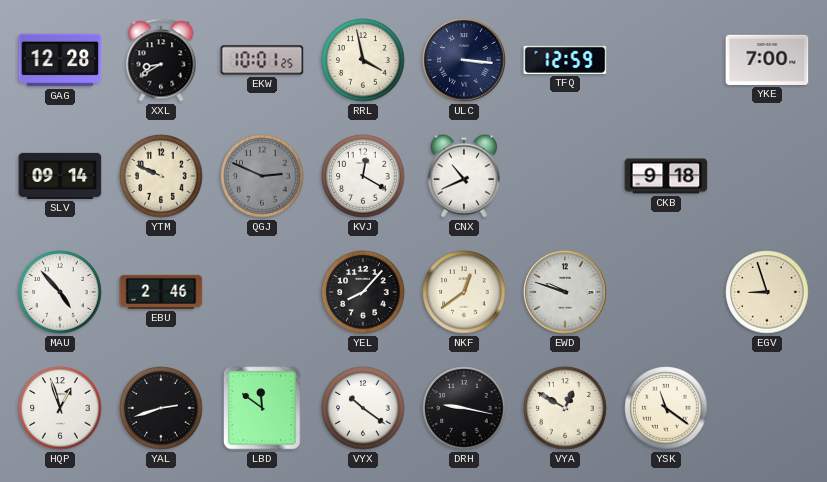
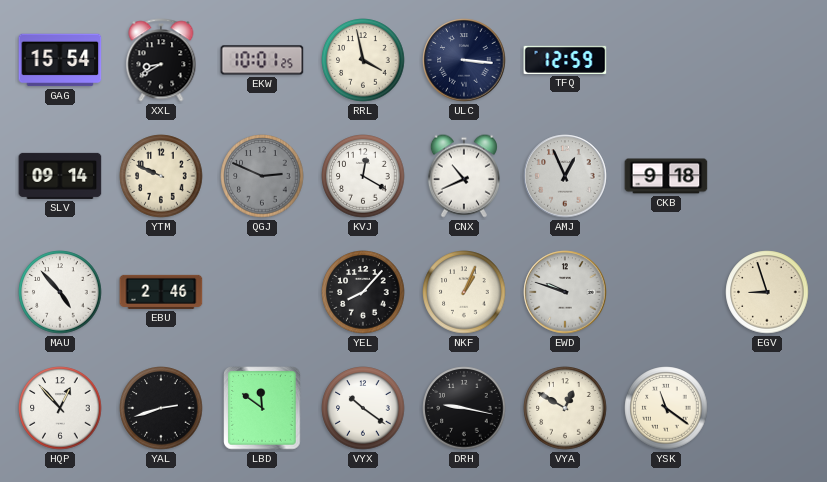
GAG: 12:28 -> 15:54 (60, 60)
YKE: 7:00 -> none (767, 60)
AMJ: none -> 12:56 (565, 176)
NKF: 12:39 -> 1:04 (464, 292)
HQP: 12:57 -> 12:53 (60, 408)
